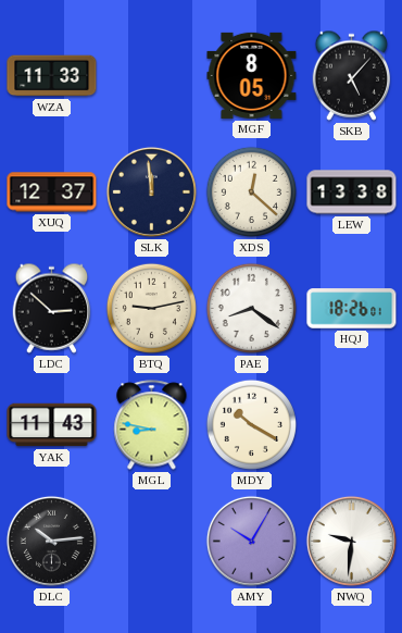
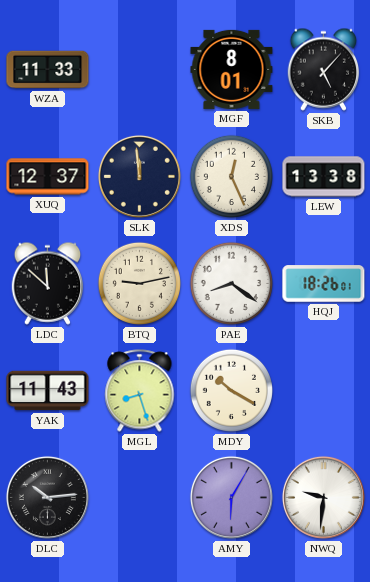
MGF: 8:05 -> 8:01 (232, 69)
XDS: 12:22 -> 12:26 (231, 176)
LDC: 2:52 -> 11:52 (48, 283)
MGL: 8:47 -> 8:27 (140, 391)
AMY: 10:05 -> 6:05 (231, 497)
